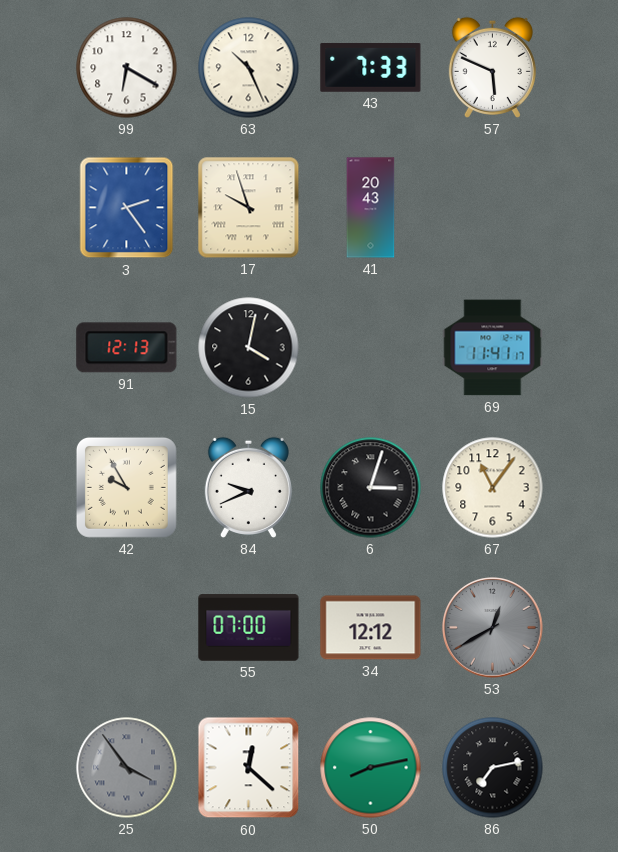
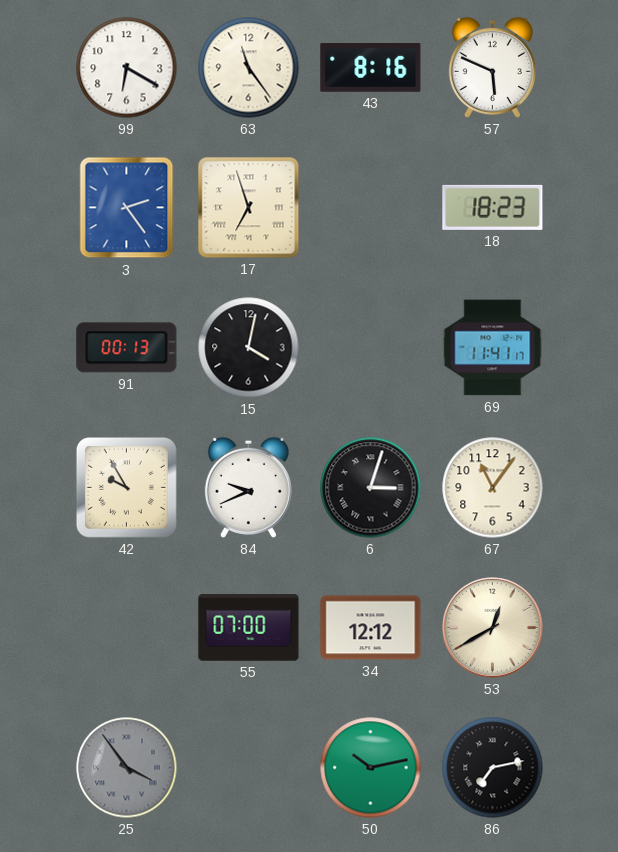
63: 10:26 -> 11:24 (249, 68)
43: 7:33 -> 8:16 (371, 67)
17: 9:57 -> 6:57 (249, 208)
41: 20:43 -> none (371, 208)
18: none -> 18:23 (493, 207)
91: 12:13 -> 00:13 (127, 348)
53 dial: grey -> cream (493, 628)
60: 12:22 -> none (249, 768)
50: 8:13 -> 10:13 (371, 768)
